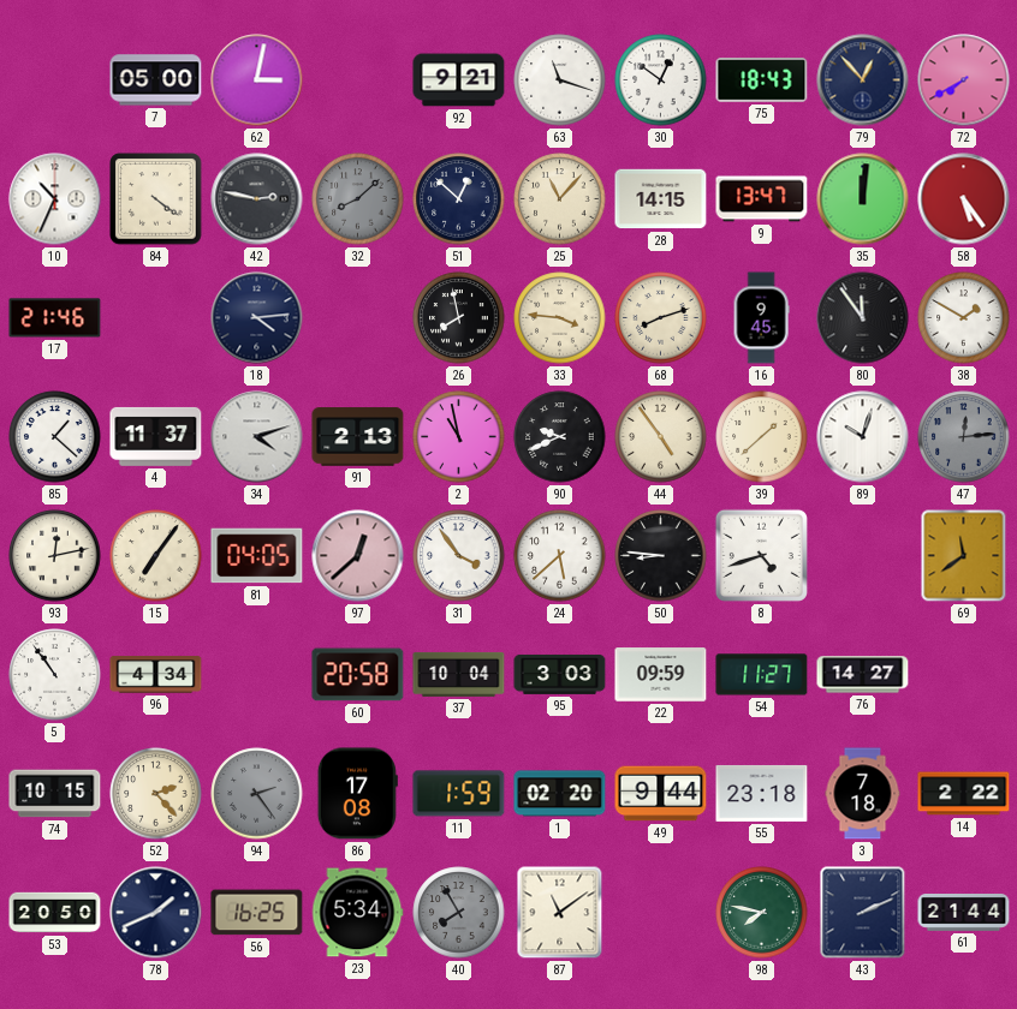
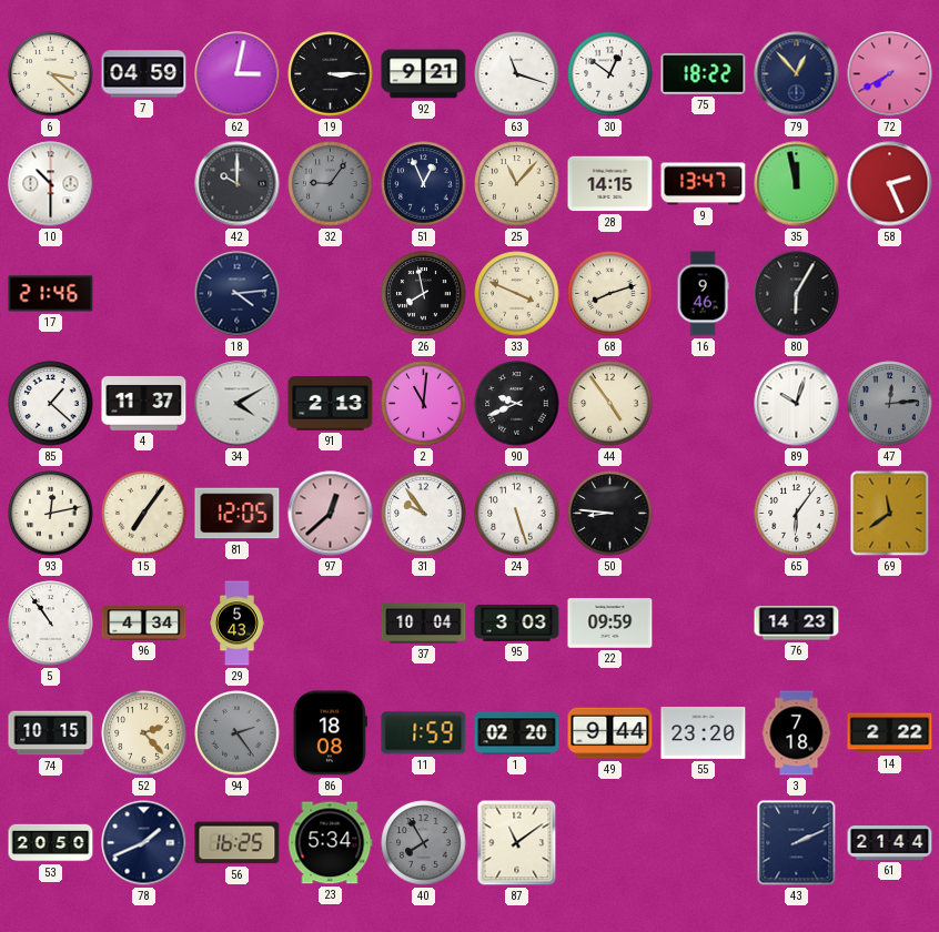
6: none -> 3:22 (51, 74)
7: 05:00 -> 04:59 (144, 74)
19: none -> 3:15 (331, 74)
75: 18:43 -> 18:22 (704, 74)
10: 10:34 -> 10:30 (51, 184)
84: 4:21 -> none (156, 199)
42: 2:47 -> 10:00 (238, 184)
32: 8:08 -> 9:06 (331, 184)
51: 12:52 -> 12:56 (424, 184)
35: 12:01 -> 11:58 (797, 184)
58: 5:24 -> 2:26 (890, 184)
33: 3:46 -> 3:49 (517, 294)
16: 9:45 -> 9:46 (703, 294)
80: 11:54 -> 6:05 (797, 294)
38: 1:50 -> none (964, 318)
34: 4:12 -> 4:10 (238, 404)
2: 10:58 -> 11:01 (424, 404)
39: 1:38 -> none (762, 437)
81: 04:05 -> 12:05 (238, 514)
31: 3:54 -> 9:54 (424, 514)
24: 5:38 -> 5:27 (517, 514)
8: 4:42 -> none (761, 555)
65: none -> 6:06 (797, 514)
29: none -> 5:43 (238, 624)
60: 20:58 -> none (358, 675)
54: 11:27 -> none (762, 675)
76: 14:27 -> 14:23 (797, 624)
86: 17:08 -> 18:08 (330, 733)
55: 23:18 -> 23:20 (704, 732)
98: 7:47 -> none (762, 913)
